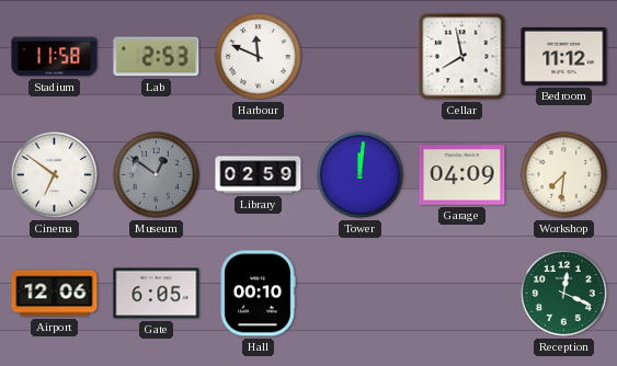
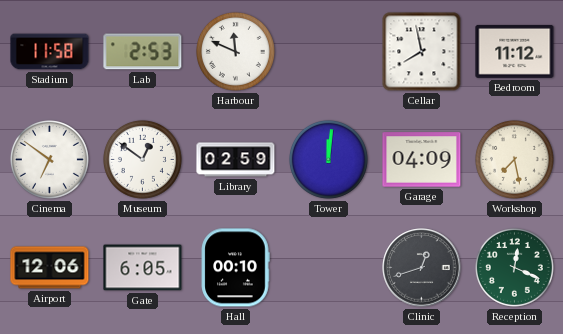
Museum dial: grey -> white (142, 159)
Workshop: 7:31 -> 7:28 (514, 159)
Clinic: none -> 12:42 (422, 268)
